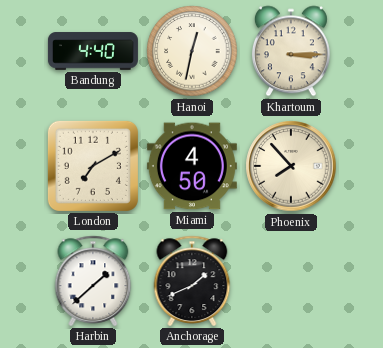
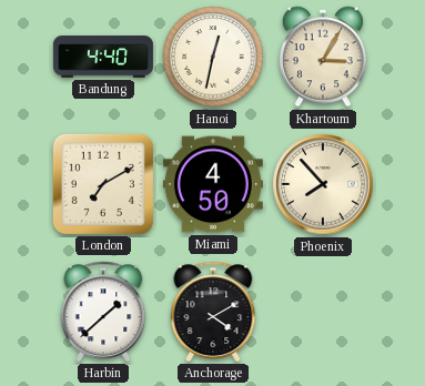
Khartoum: 3:15 -> 3:05 (323, 57)
Anchorage: 1:41 -> 4:10 (213, 312)
